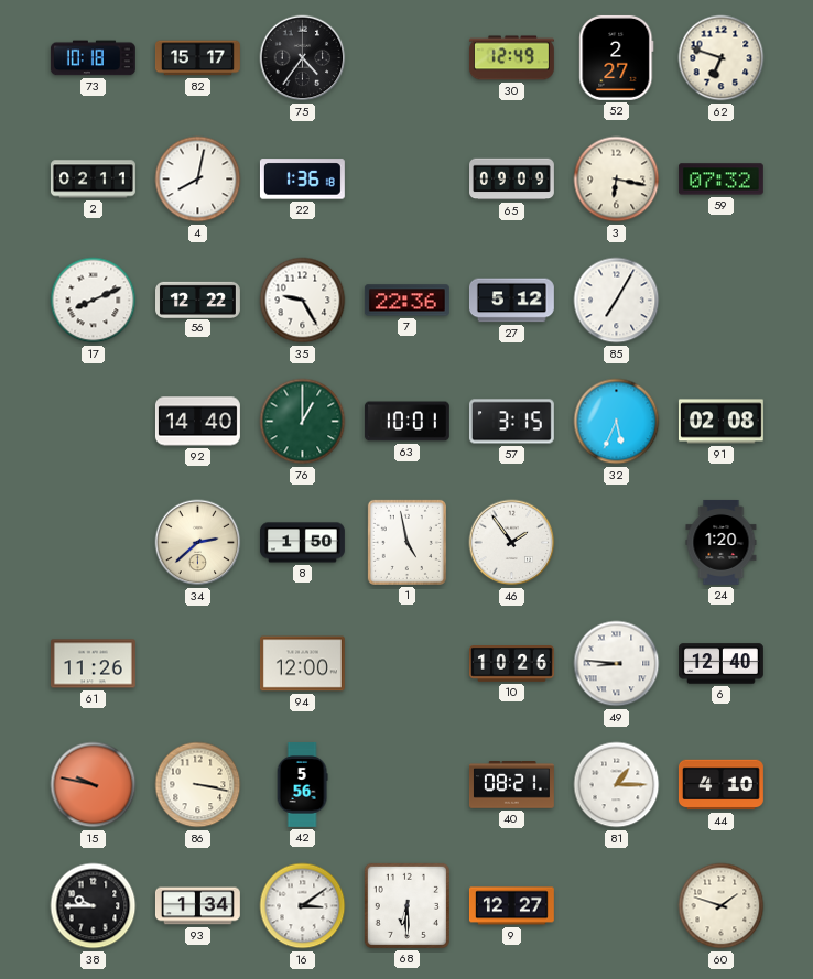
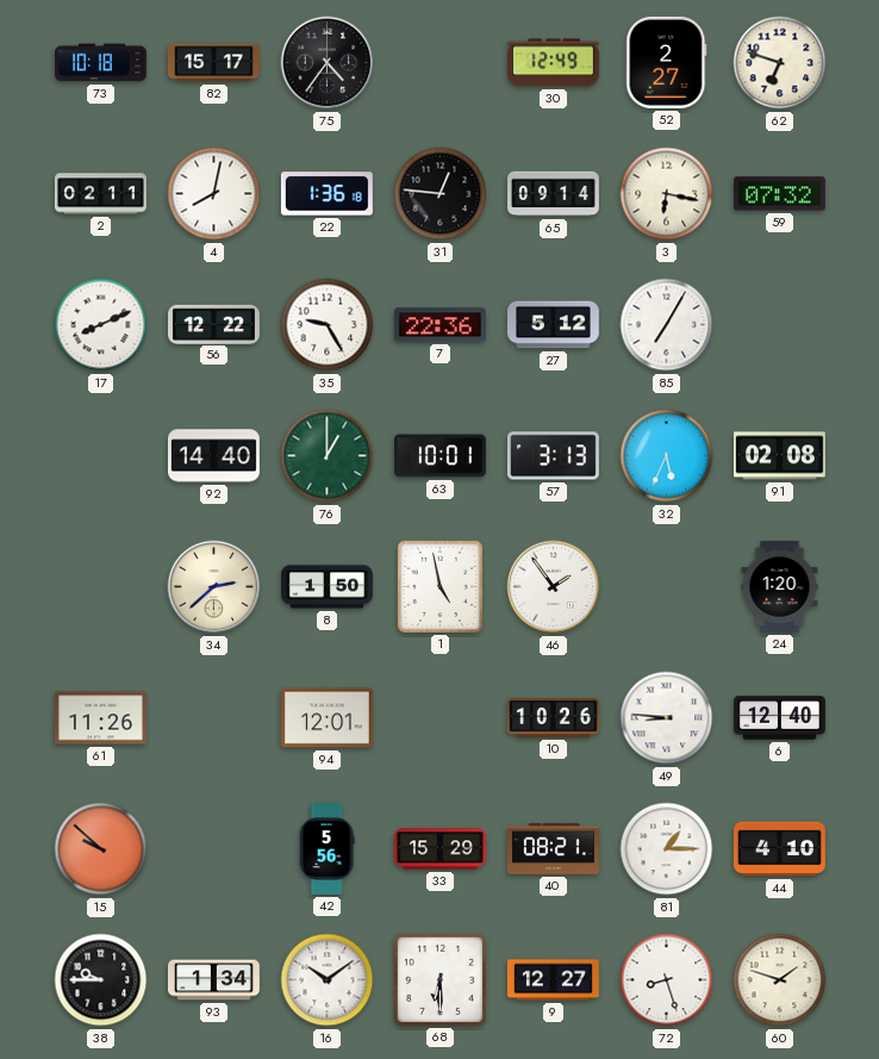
31: none -> 12:46 (441, 194)
65: 09:09 -> 09:14 (554, 194)
57: 3:15 -> 3:13 (553, 456)
94: 12:00 -> 12:01 (326, 718)
15: 9:47 -> 9:52 (101, 849)
86: 3:17 -> none (198, 785)
33: none -> 15:29 (440, 849)
16: 3:09 -> 10:09 (328, 980)
72: none -> 8:27 (667, 980)
